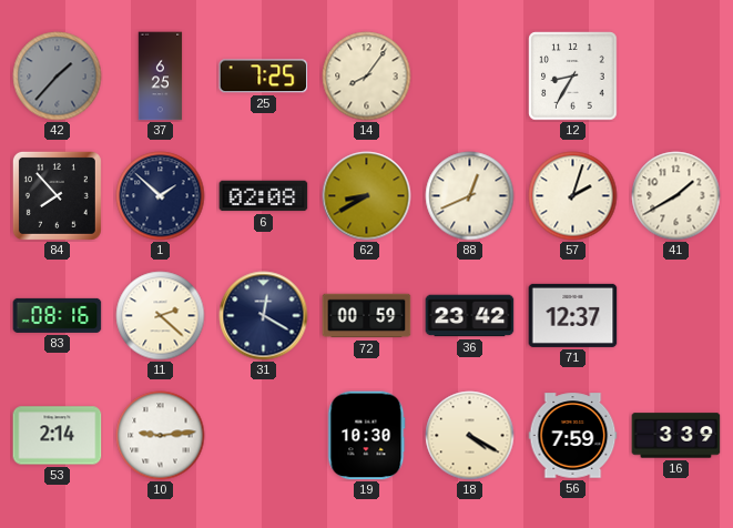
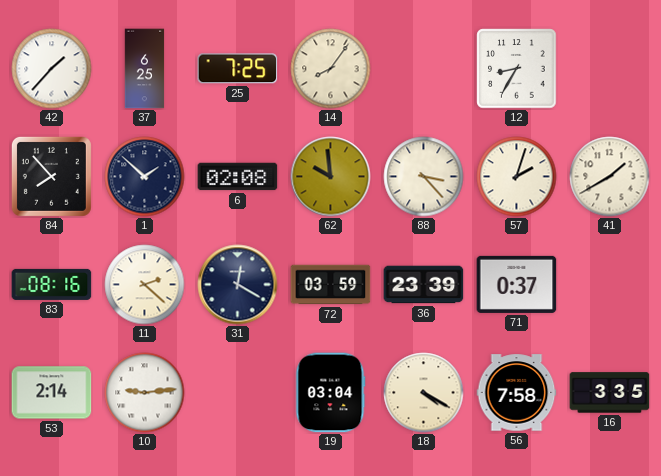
42 dial: grey -> white (52, 69)
62: 8:40 -> 9:59 (331, 177)
88: 12:41 -> 3:23 (424, 177)
72: 00:59 -> 03:59 (331, 285)
36: 23:42 -> 23:39 (424, 285)
71: 12:37 -> 0:37 (517, 284)
19: 10:30 -> 03:04 (331, 393)
56: 7:59 -> 7:58 (517, 393)
16: 3:39 -> 3:35 (610, 393)
